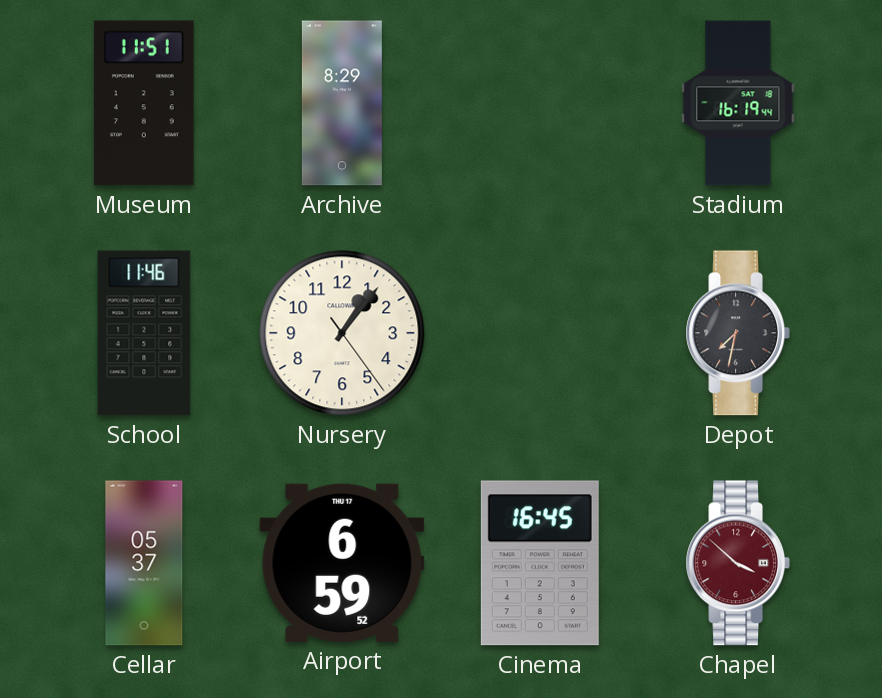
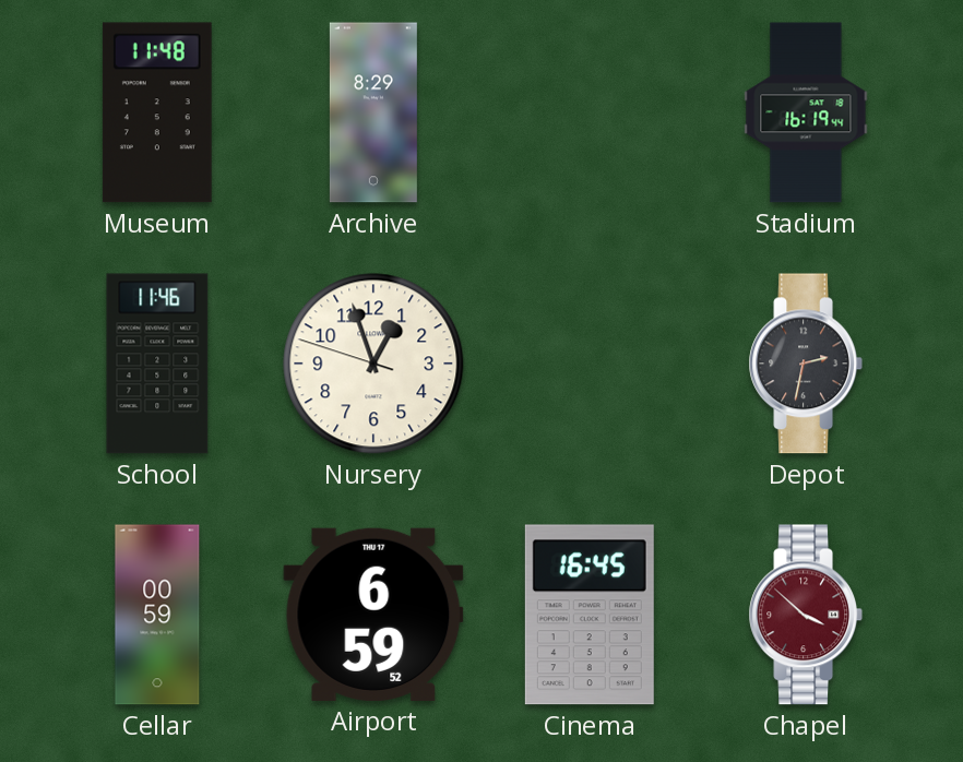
Museum: 11:51 -> 11:48 (157, 112)
Nursery: 1:06 -> 12:56 (373, 364)
Depot: 7:32 -> 2:32 (805, 364)
Cellar: 05:37 -> 00:59 (157, 615)
